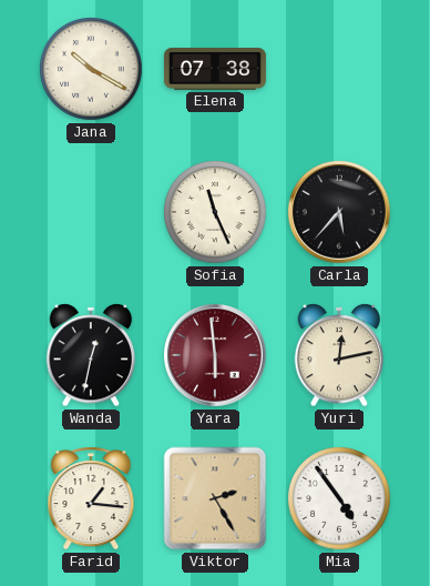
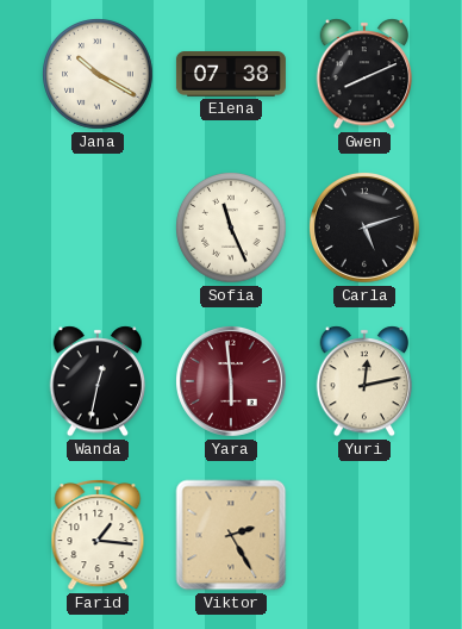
Gwen: none -> 8:11 (364, 74)
Carla: 5:37 -> 5:12 (366, 229)
Mia: 4:54 -> none (339, 498)
